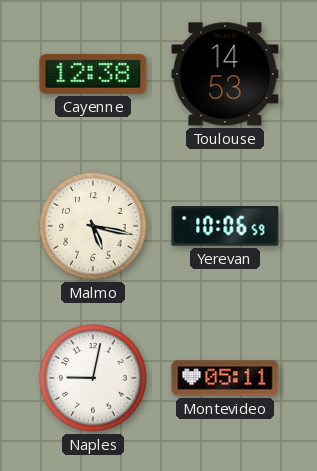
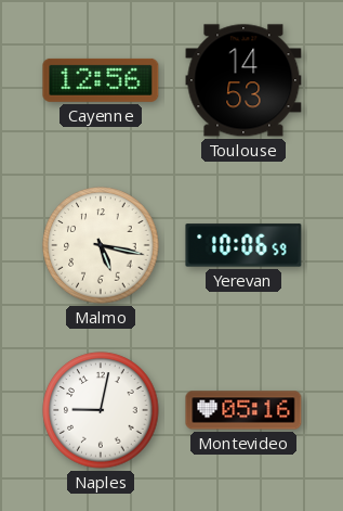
Cayenne: 12:38 -> 12:56 (101, 80)
Montevideo: 05:11 -> 05:16 (243, 410)
